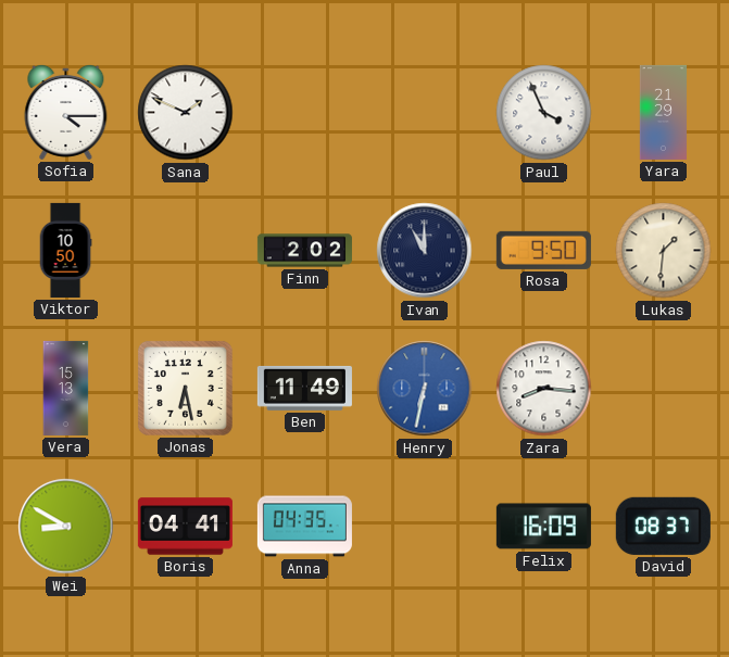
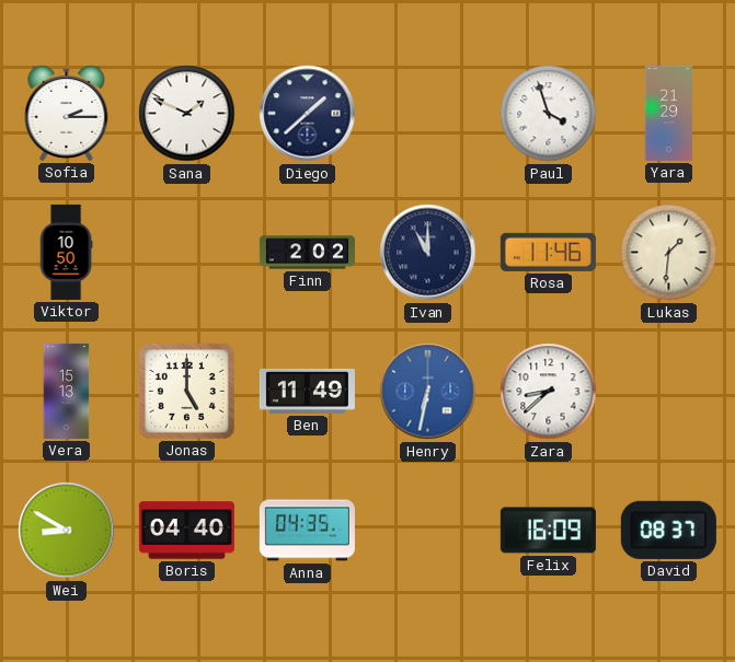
Sofia: 4:15 -> 2:15 (67, 113)
Diego: none -> 1:38 (308, 114)
Paul: 3:56 -> 3:57 (549, 114)
Rosa: 9:50 -> 11:46 (548, 252)
Jonas: 6:28 -> 5:00 (186, 391)
Zara: 8:16 -> 8:38 (549, 392)
Boris: 04:41 -> 04:40 (186, 531)
